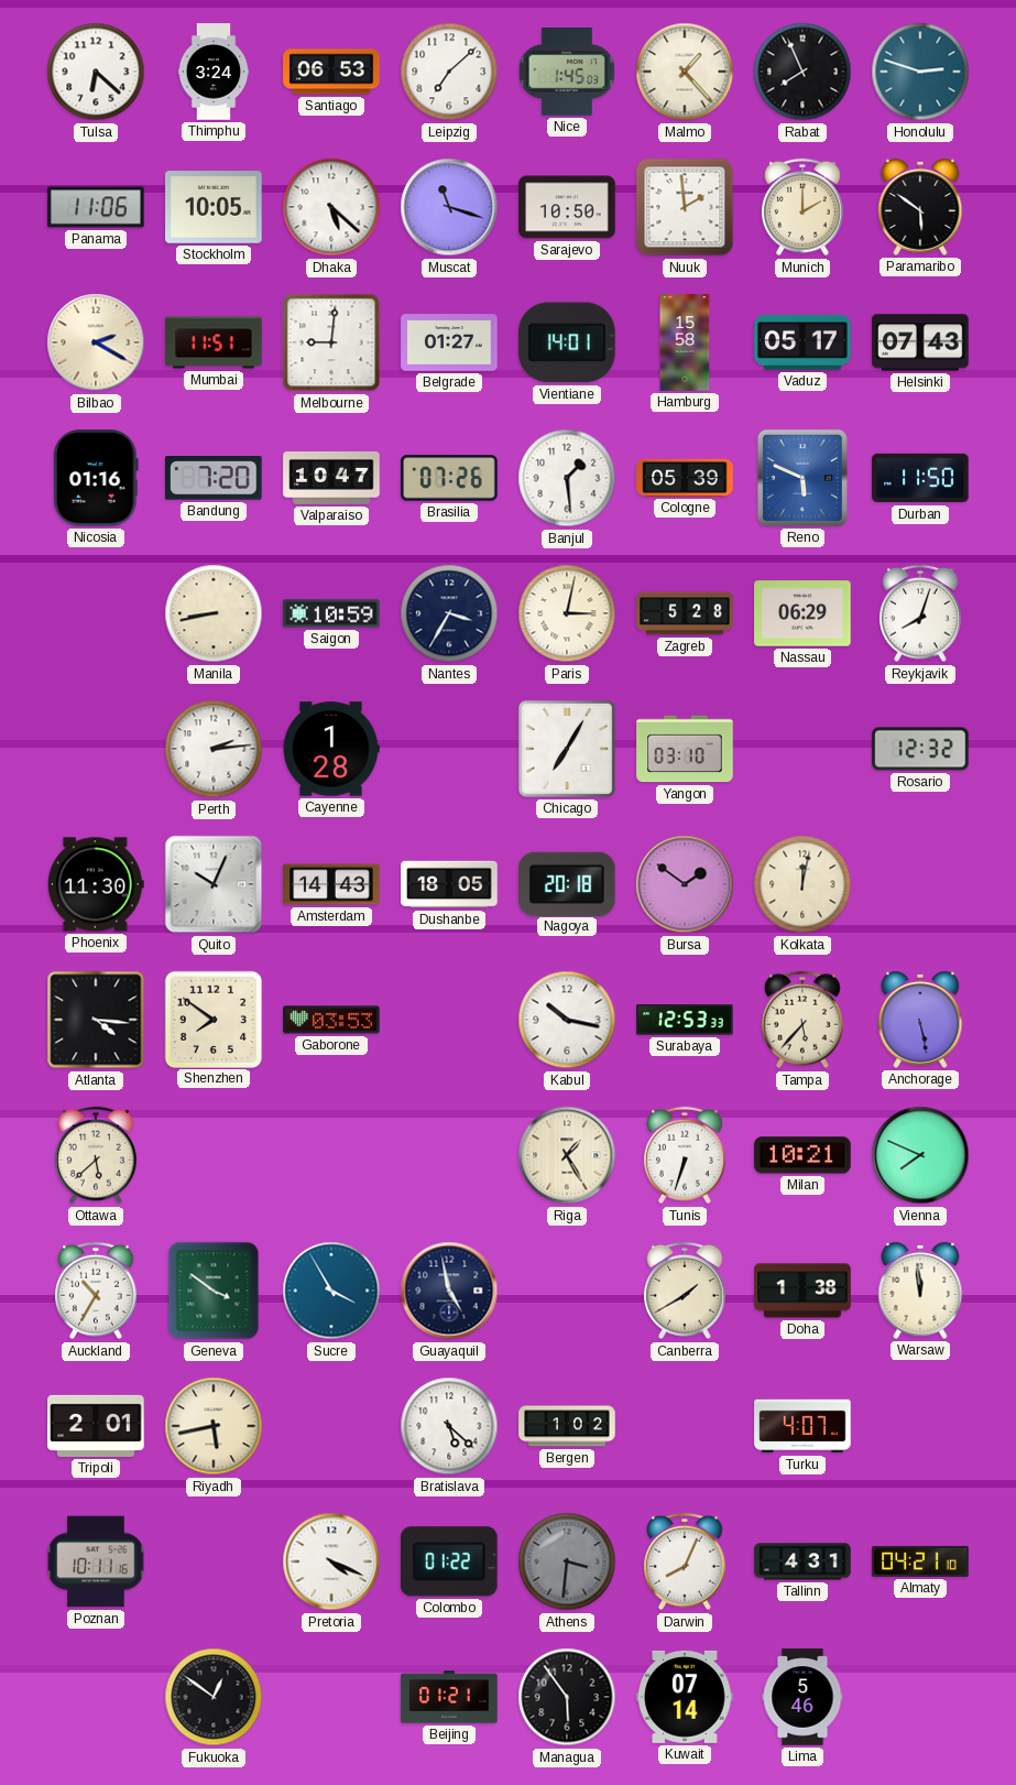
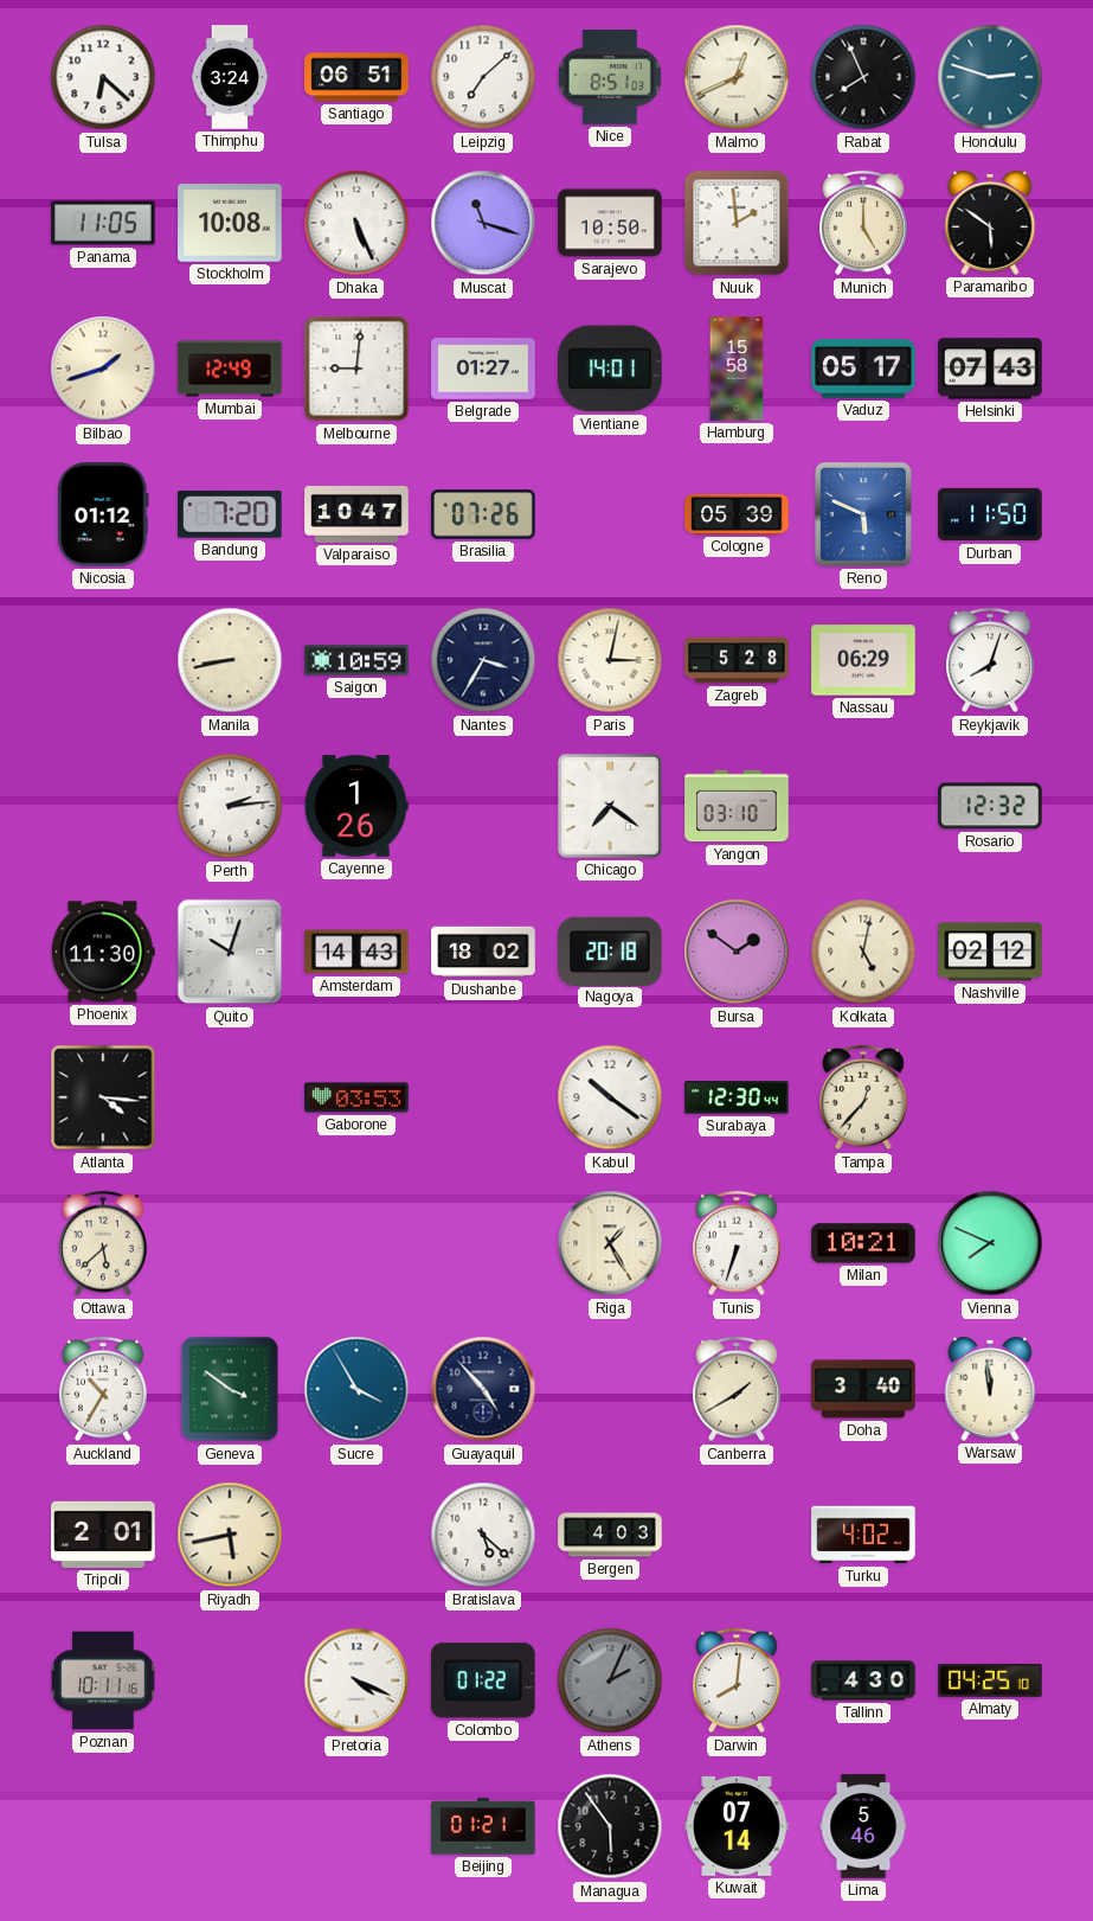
Santiago: 06:53 -> 06:51 (356, 77)
Nice: 1:45 -> 8:51 (610, 78)
Malmo: 1:23 -> 12:41 (737, 77)
Panama: 11:06 -> 11:05 (103, 223)
Stockholm: 10:05 -> 10:08 (230, 223)
Dhaka: 5:22 -> 5:26 (356, 223)
Munich: 2:00 -> 5:00 (864, 223)
Bilbao: 2:20 -> 1:42 (103, 369)
Mumbai: 11:51 -> 12:49 (230, 369)
Nicosia: 01:16 -> 01:12 (104, 514)
Banjul: 1:29 -> none (567, 478)
Cayenne: 1:28 -> 1:26 (356, 806)
Chicago: 7:05 -> 7:21 (610, 806)
Quito: 10:04 -> 10:03 (230, 952)
Dushanbe: 18:05 -> 18:02 (483, 952)
Kolkata: 12:02 -> 5:02 (863, 952)
Nashville: none -> 02:12 (990, 952)
Shenzhen: 7:51 -> none (212, 1019)
Kabul: 10:17 -> 10:21 (610, 1097)
Surabaya: 12:53 -> 12:30 (737, 1097)
Tampa: 5:37 -> 12:37 (864, 1097)
Anchorage: 5:28 -> none (920, 1021)
Guayaquil: 4:58 -> 4:53 (483, 1389)
Doha: 1:38 -> 3:40 (863, 1389)
Bergen: 1:02 -> 4:03 (610, 1535)
Turku: 4:07 -> 4:02 (863, 1535)
Athens: 3:31 -> 2:04 (610, 1680)
Darwin: 8:04 -> 8:01 (738, 1680)
Tallinn: 4:31 -> 4:30 (863, 1680)
Almaty: 04:21 -> 04:25 (990, 1680)
Fukuoka: 12:51 -> none (214, 1697)
